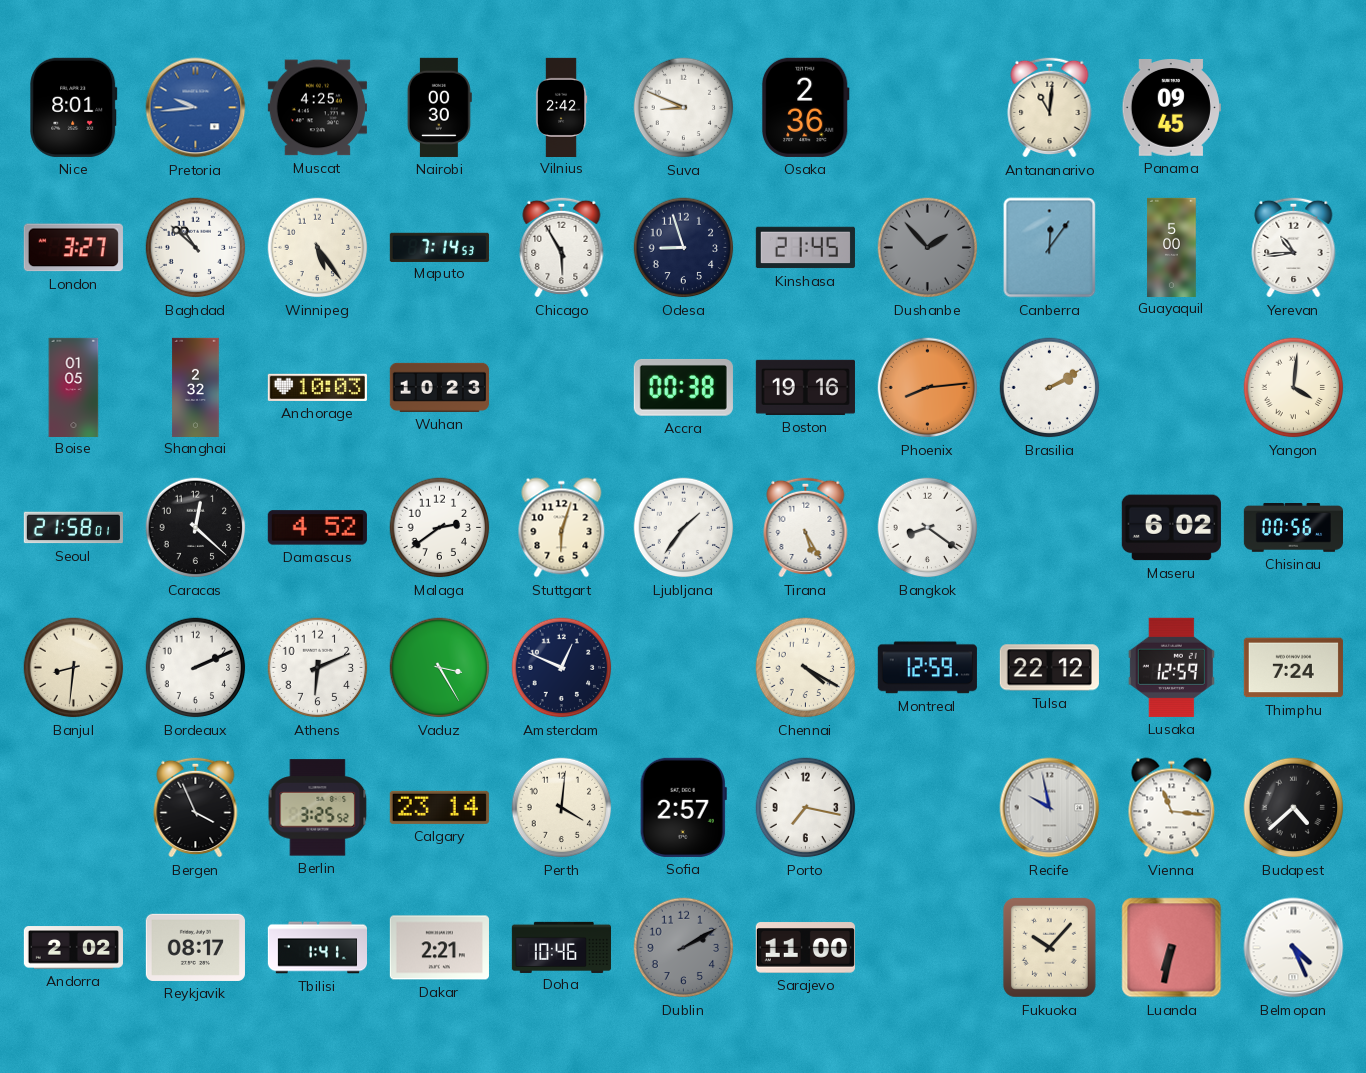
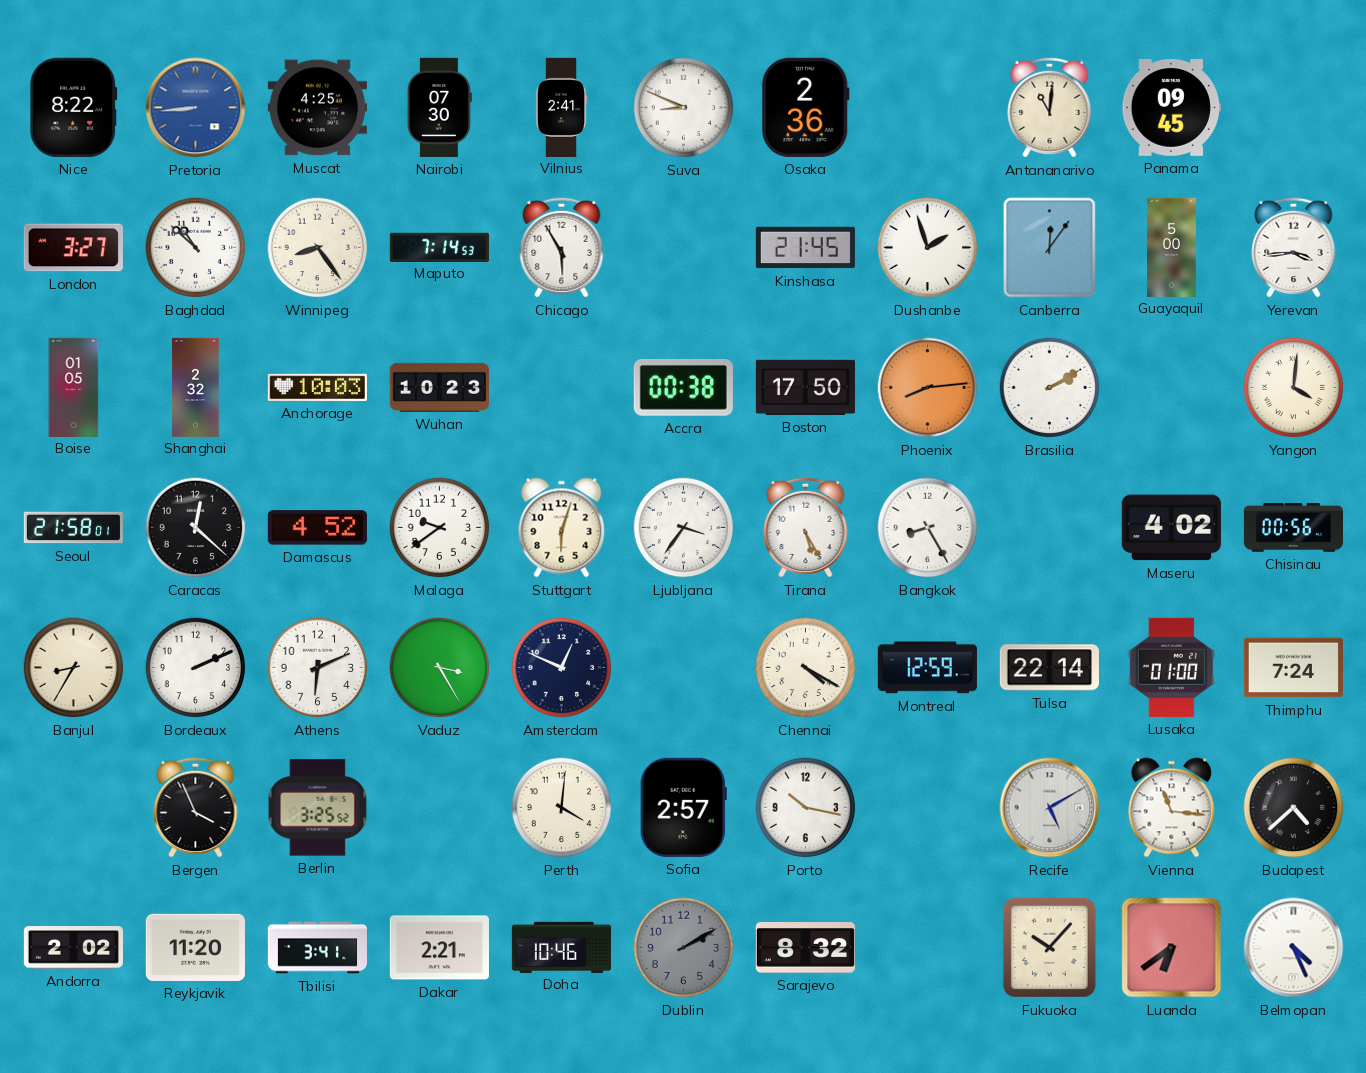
Nice: 8:01 -> 8:22 (74, 107)
Pretoria: 9:44 -> 8:44 (196, 108)
Nairobi: 00:30 -> 07:30 (439, 107)
Vilnius: 2:42 -> 2:41 (561, 107)
Winnipeg: 5:24 -> 8:24 (318, 248)
Odesa: 8:57 -> none (684, 248)
Dushanbe: 1:53 -> 1:57 (928, 248)
Dushanbe dial: grey -> white (928, 248)
Yerevan: 10:44 -> 3:44 (1294, 247)
Boston: 19:16 -> 17:50 (805, 387)
Malaga: 2:39 -> 9:39 (440, 528)
Ljubljana: 1:36 -> 3:36 (684, 528)
Bangkok: 8:21 -> 8:25 (928, 528)
Maseru: 6:02 -> 4:02 (1171, 528)
Banjul: 8:31 -> 8:35 (74, 668)
Tulsa: 22:12 -> 22:14 (1049, 668)
Lusaka: 12:59 -> 01:00 (1171, 667)
Calgary: 23:14 -> none (439, 807)
Porto: 7:17 -> 10:17 (806, 808)
Recife: 9:58 -> 5:10 (1050, 808)
Reykjavik: 08:17 -> 11:20 (195, 947)
Tbilisi: 1:41 -> 3:41 (317, 948)
Sarajevo: 11:00 -> 8:32 (805, 948)
Luanda: 6:32 -> 6:39 (1172, 948)
